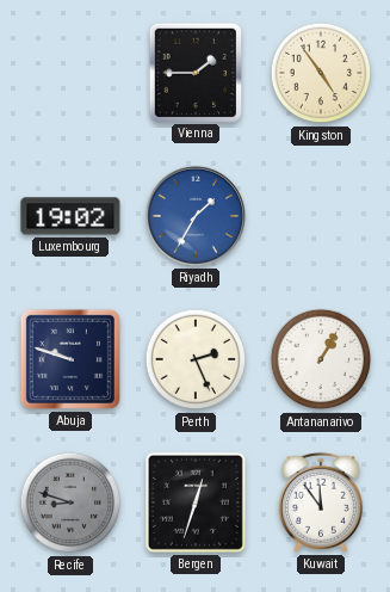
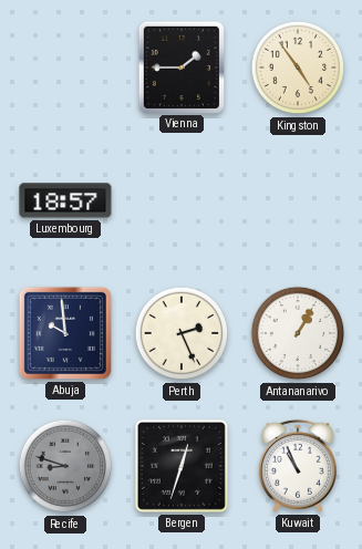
Luxembourg: 19:02 -> 18:57 (65, 200)
Riyadh: 1:35 -> none (196, 216)
Abuja: 9:48 -> 9:59 (65, 333)
Kuwait: 11:54 -> 10:56 (298, 466)
